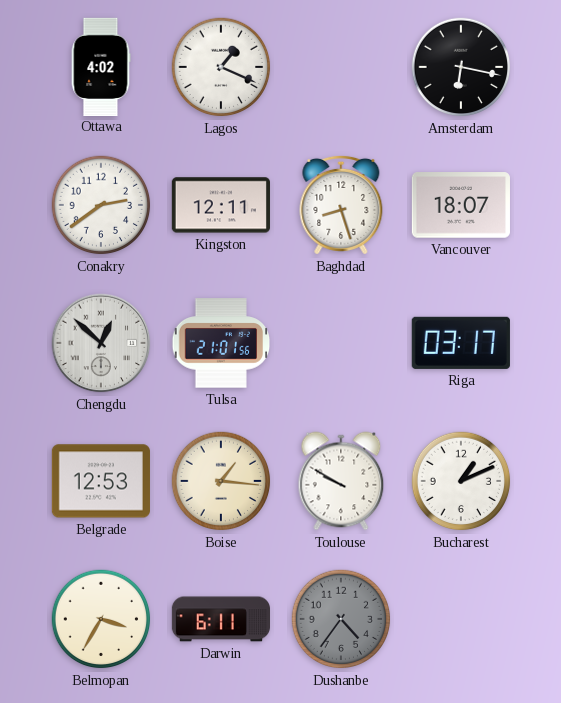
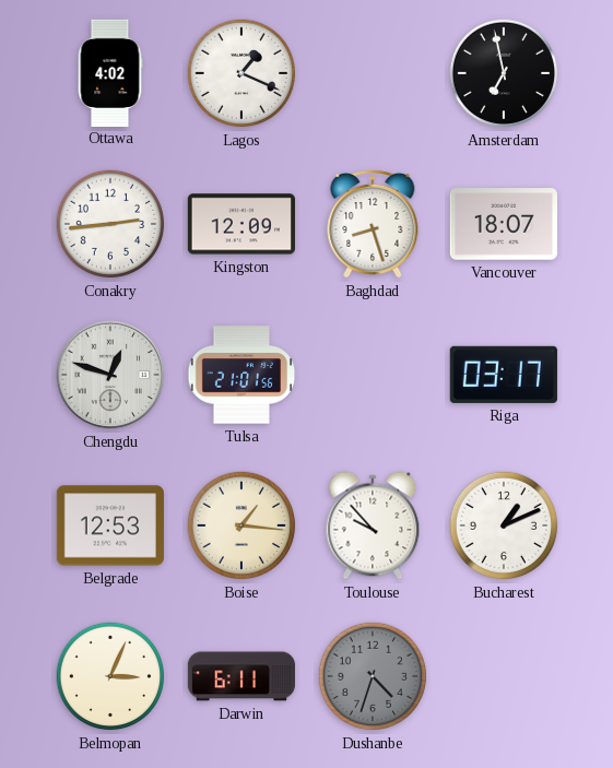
Amsterdam: 6:17 -> 6:58 (504, 73)
Conakry: 2:39 -> 2:44 (110, 224)
Kingston: 12:11 -> 12:09 (241, 224)
Chengdu: 12:52 -> 12:48 (110, 375)
Toulouse: 9:50 -> 9:53 (373, 525)
Belmopan: 3:35 -> 3:04 (110, 676)
Dushanbe: 4:36 -> 4:33 (373, 676)
